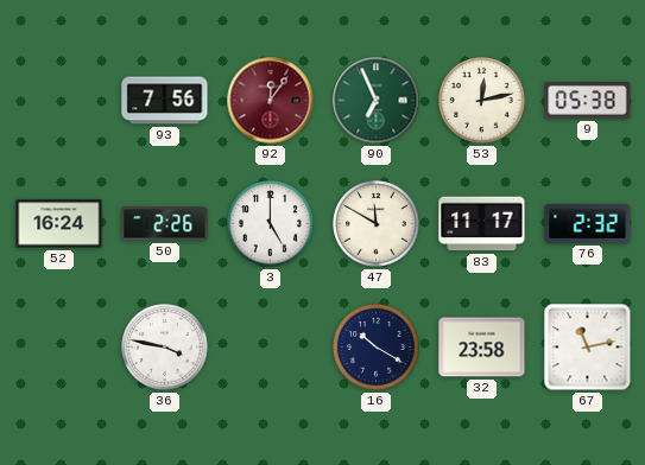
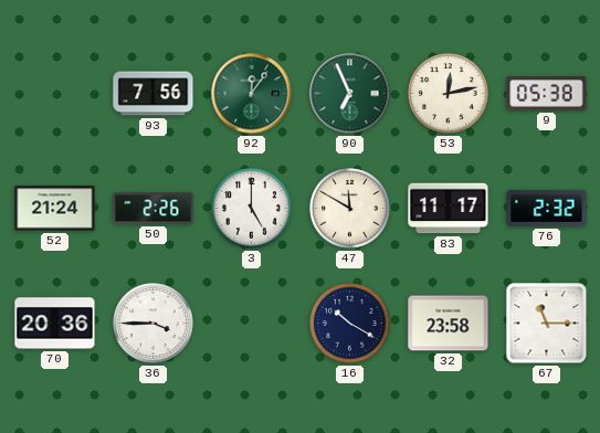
92 dial: burgundy -> green (252, 94)
52: 16:24 -> 21:24 (55, 209)
70: none -> 20:36 (55, 324)
36: 3:47 -> 3:45 (154, 324)
67: 11:13 -> 11:15 (547, 324)
